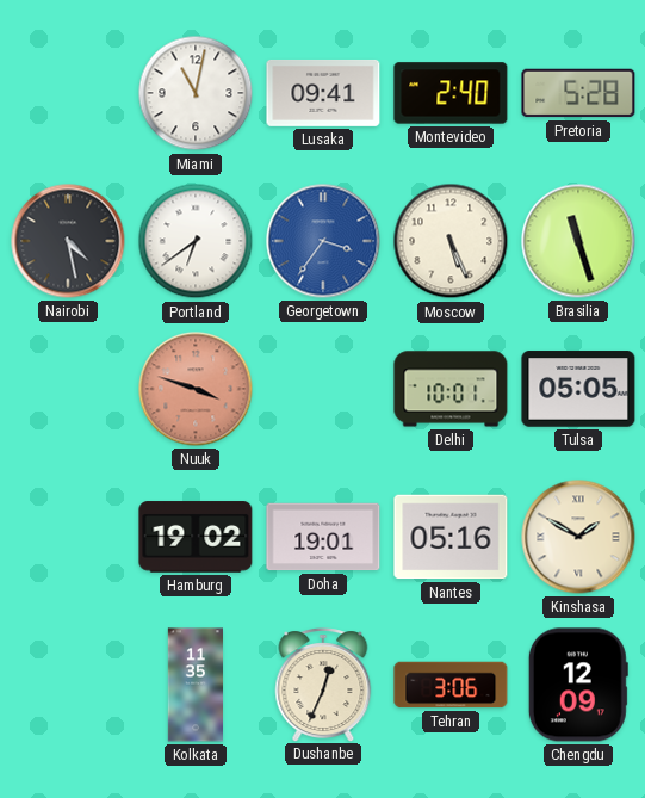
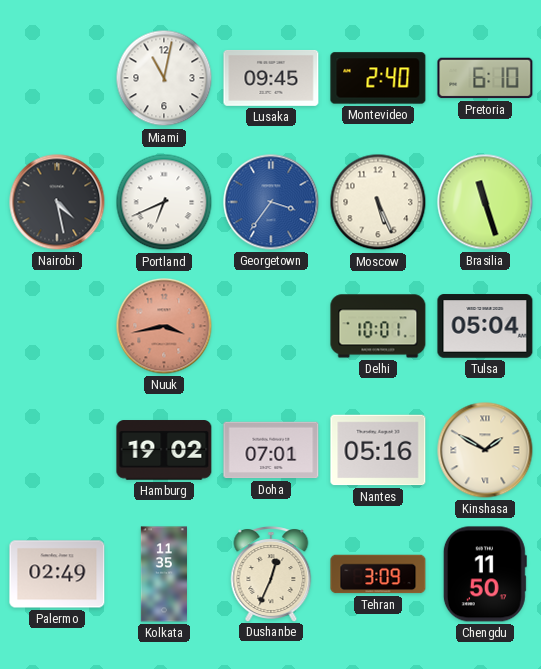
Lusaka: 09:41 -> 09:45 (271, 78)
Pretoria: 5:28 -> 6:10 (485, 78)
Portland: 6:39 -> 6:41 (164, 202)
Nuuk: 3:48 -> 3:43 (164, 326)
Tulsa: 05:05 -> 05:04 (485, 326)
Doha: 19:01 -> 07:01 (271, 450)
Palermo: none -> 02:49 (57, 574)
Tehran: 3:06 -> 3:09 (378, 574)
Chengdu: 12:09 -> 11:50 (485, 574)
